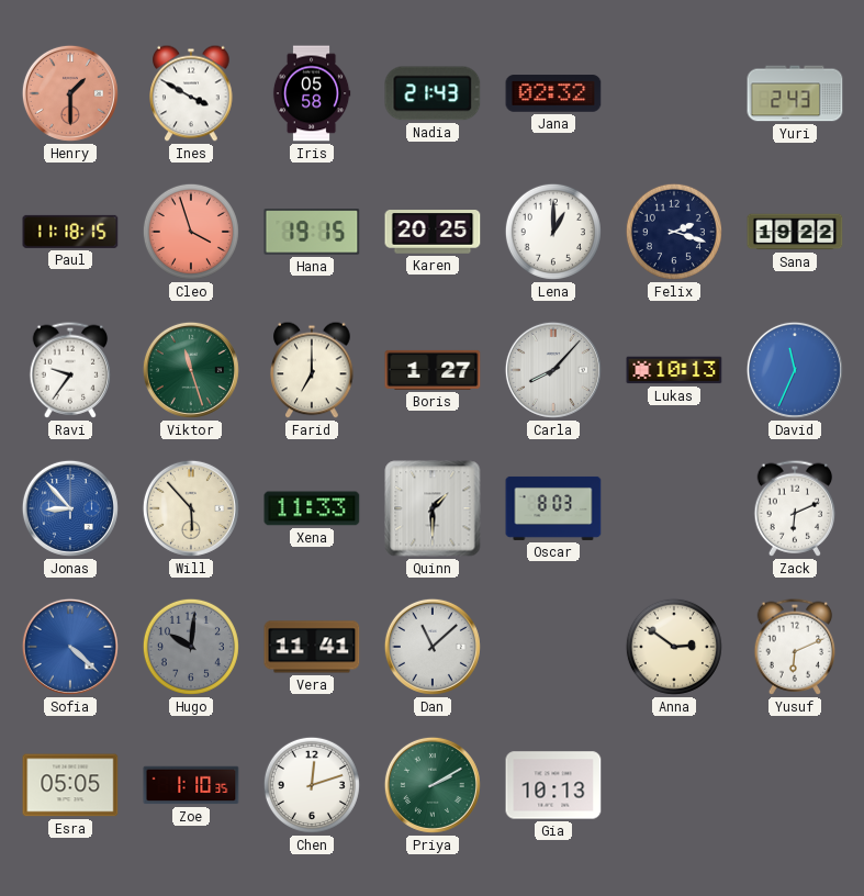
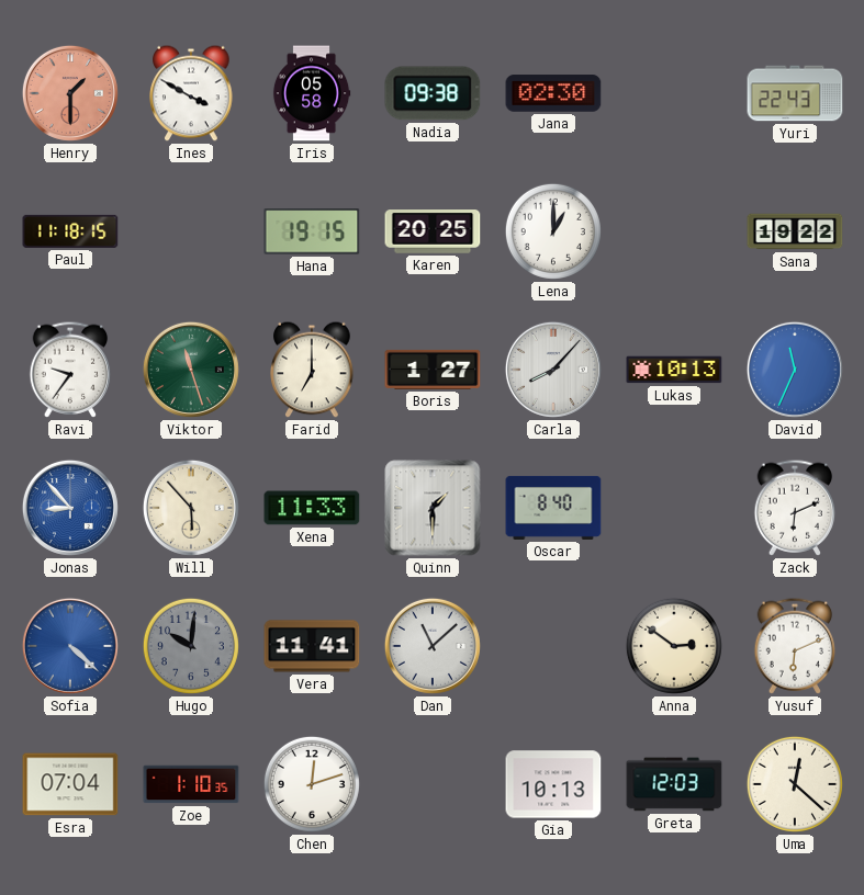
Nadia: 21:43 -> 09:38 (433, 93)
Jana: 02:32 -> 02:30 (553, 93)
Yuri: 2:43 -> 22:43 (795, 93)
Cleo: 3:57 -> none (191, 232)
Felix: 2:18 -> none (674, 232)
Oscar: 8:03 -> 8:40 (553, 508)
Esra: 05:05 -> 07:04 (70, 784)
Priya: 2:10 -> none (433, 785)
Greta: none -> 12:03 (674, 784)
Uma: none -> 12:22 (795, 784)
